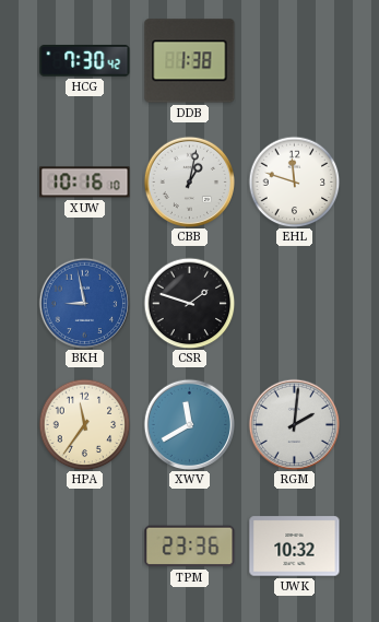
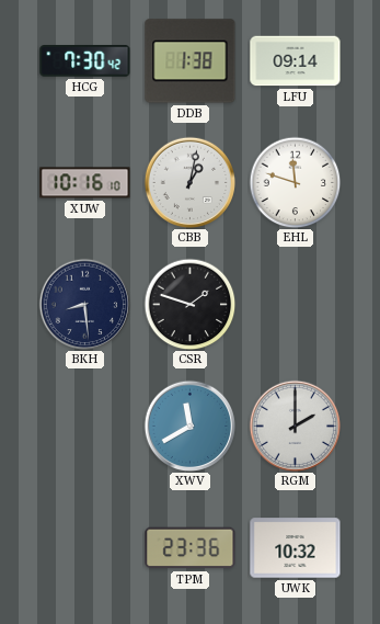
LFU: none -> 09:14 (296, 61)
BKH: 8:58 -> 8:29 (84, 304)
BKH dial: blue -> navy (84, 304)
HPA: 11:36 -> none (84, 424)
RGM: 2:01 -> 2:00 (295, 426)
